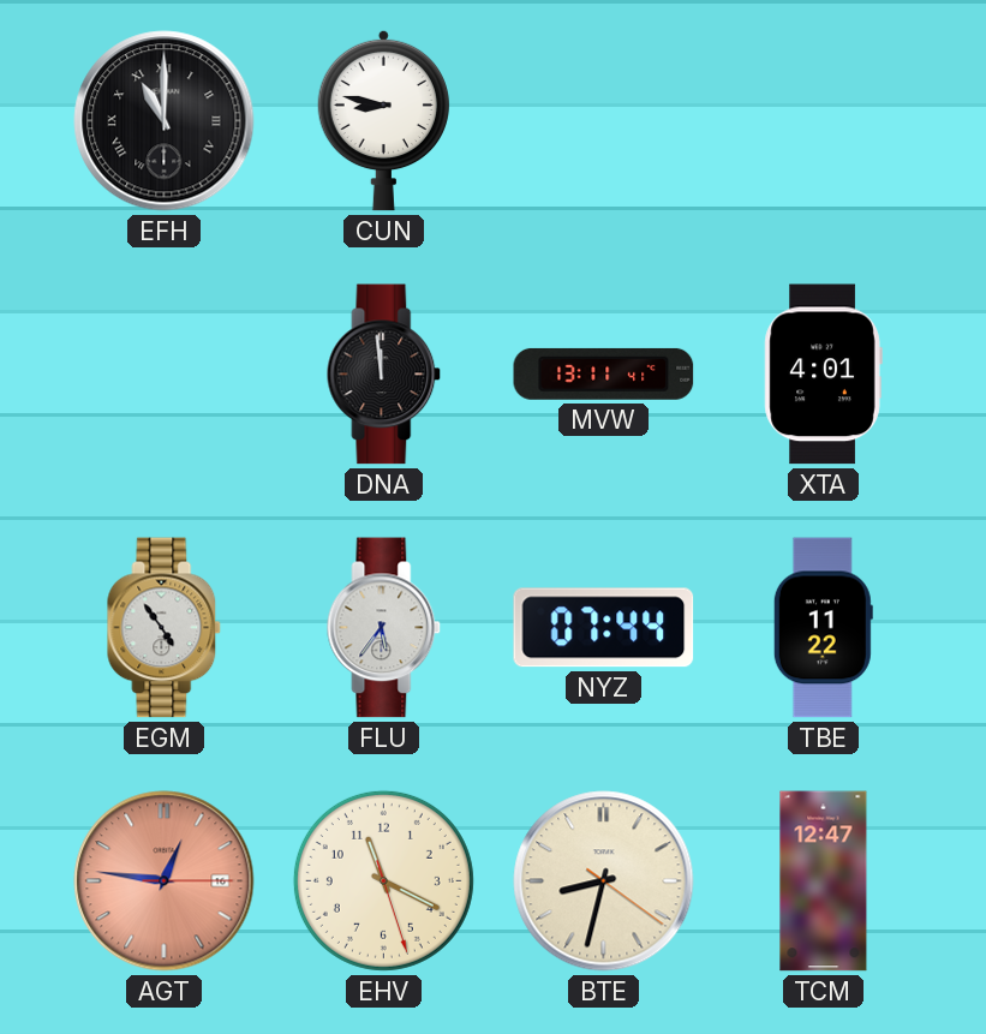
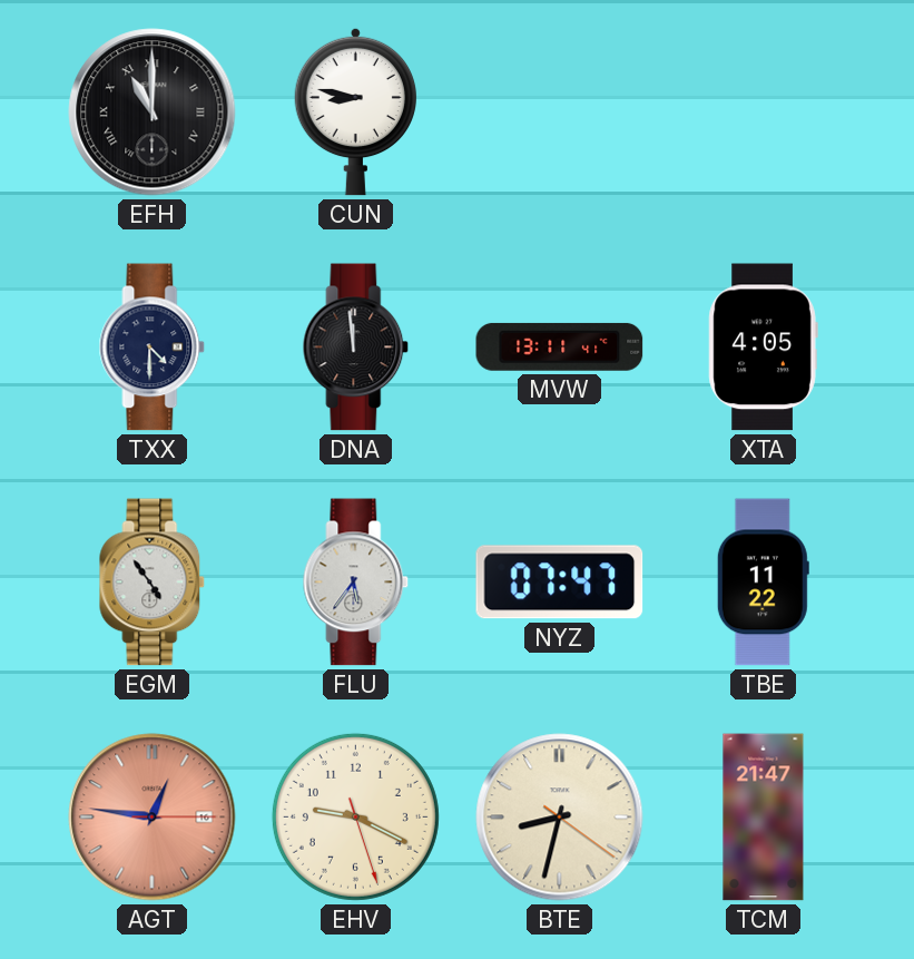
TXX: none -> 4:30 (153, 348)
XTA: 4:01 -> 4:05 (763, 348)
NYZ: 07:44 -> 07:47 (560, 583)
EHV: 11:19 -> 9:19 (355, 816)
TCM: 12:47 -> 21:47 (764, 818)
